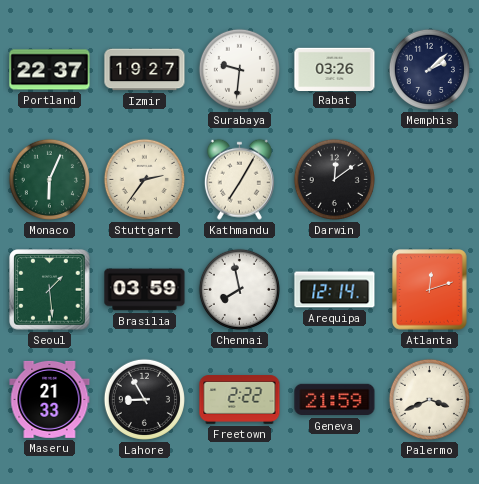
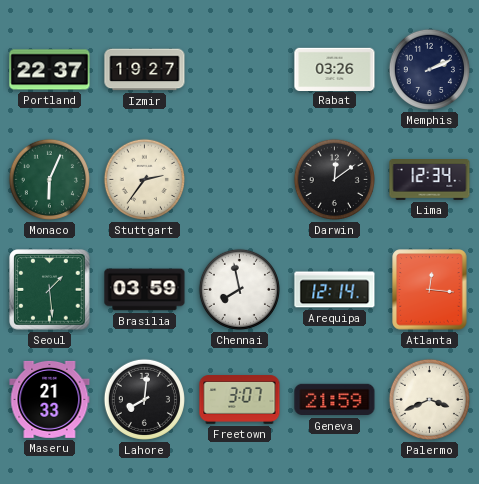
Surabaya: 9:31 -> none (239, 69)
Memphis: 2:08 -> 2:11 (429, 69)
Kathmandu: 7:05 -> none (239, 179)
Lima: none -> 12:34 (430, 180)
Atlanta: 12:12 -> 12:16 (430, 290)
Lahore: 8:55 -> 8:01 (144, 399)
Freetown: 2:22 -> 3:07 (240, 400)
